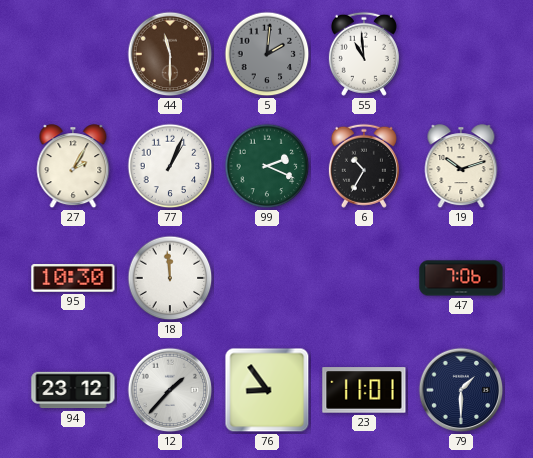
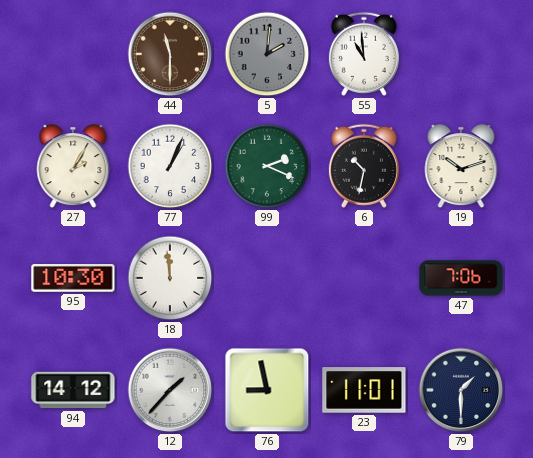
6: 10:35 -> 10:32 (364, 166)
94: 23:12 -> 14:12 (73, 390)
76: 8:54 -> 8:58 (267, 390)
